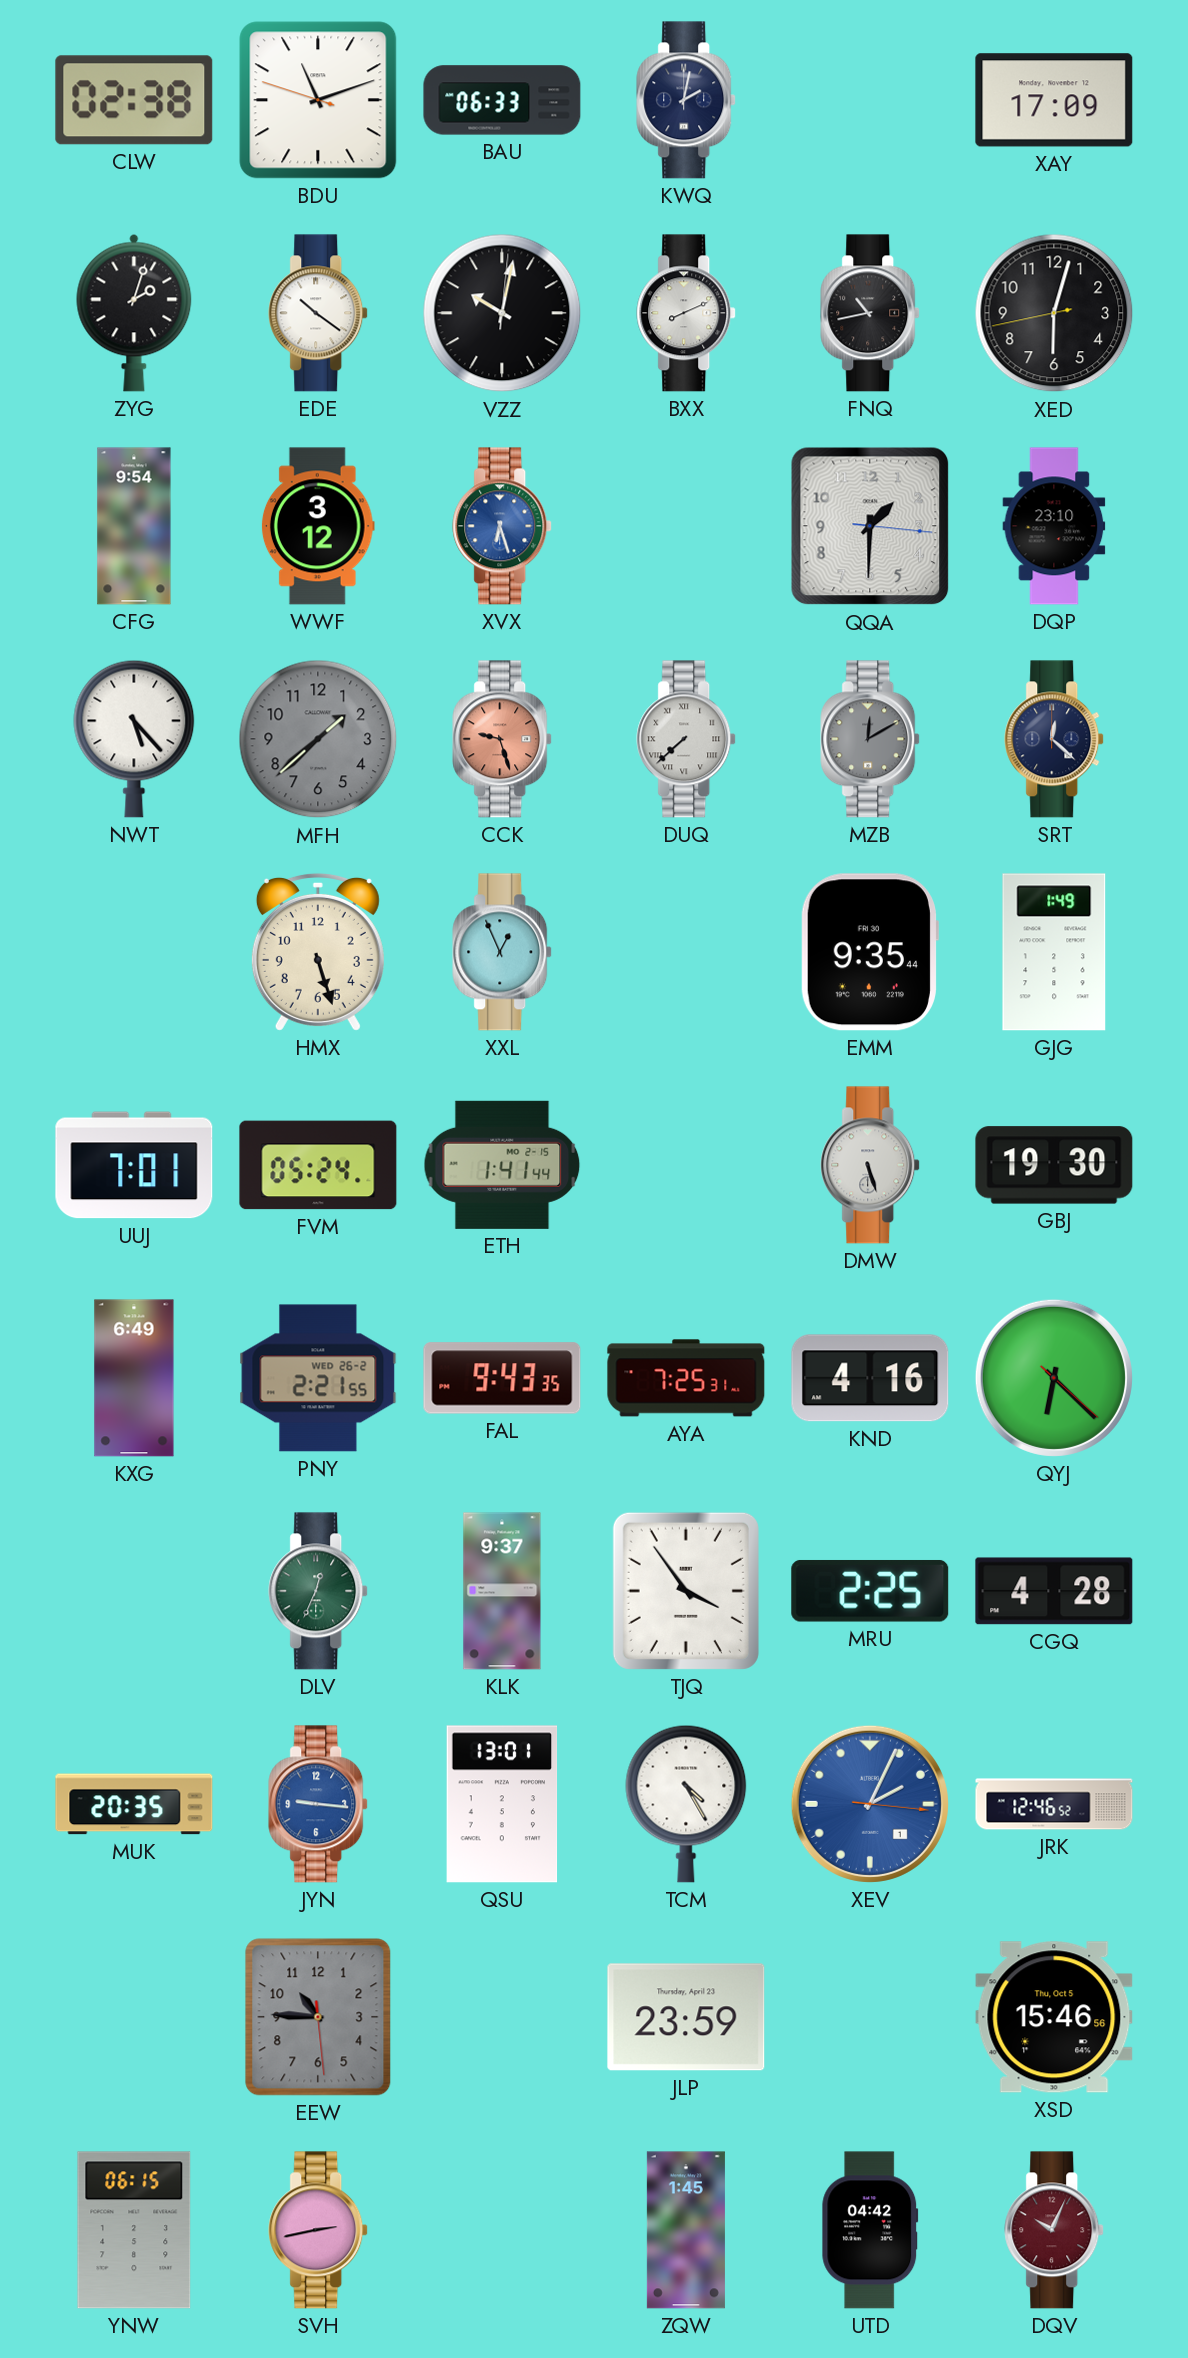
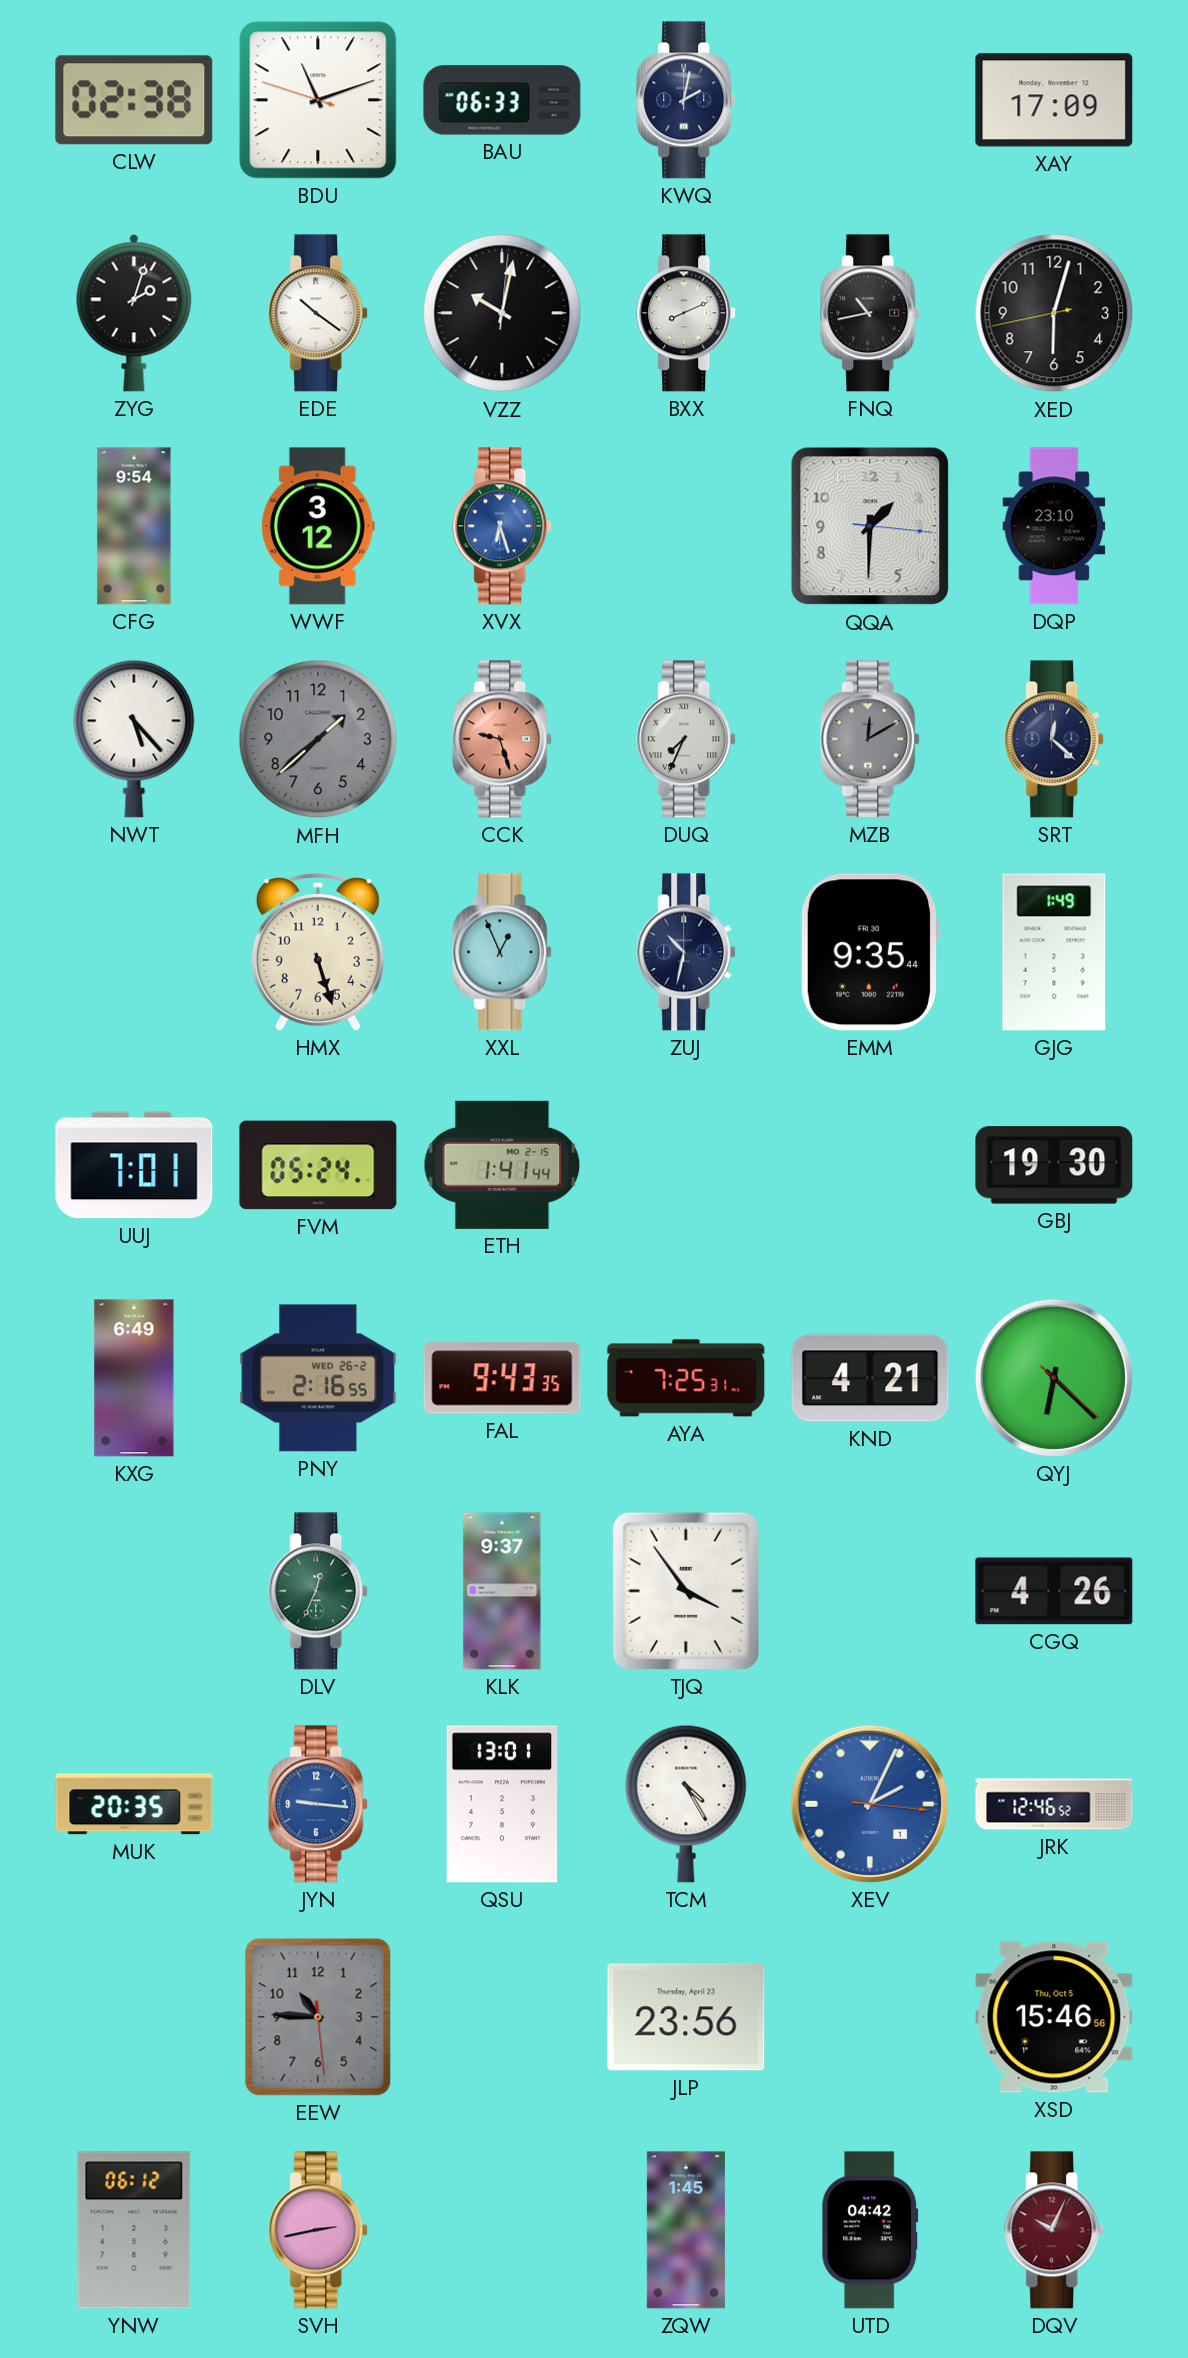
DUQ: 7:38 -> 7:34 (687, 739)
ZUJ: none -> 10:32 (687, 952)
DMW: 5:27 -> none (871, 1165)
PNY: 2:21 -> 2:16 (318, 1378)
KND: 4:16 -> 4:21 (870, 1378)
MRU: 2:25 -> none (870, 1591)
CGQ: 4:28 -> 4:26 (1054, 1591)
JLP: 23:59 -> 23:56 (686, 2017)
YNW: 06:15 -> 06:12 (134, 2230)
